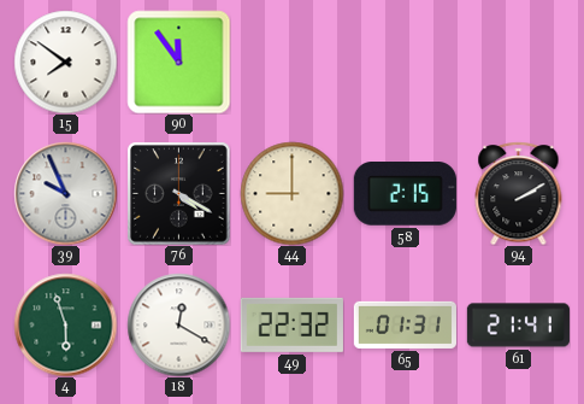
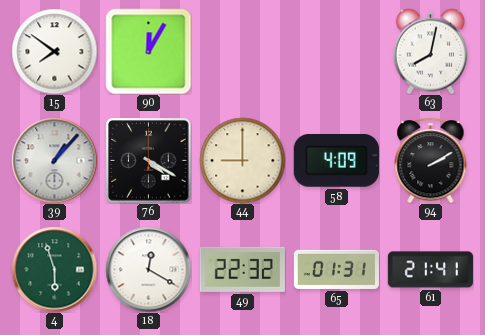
90: 11:54 -> 12:05 (148, 51)
63: none -> 8:02 (431, 51)
39: 9:56 -> 1:07 (54, 160)
58: 2:15 -> 4:09 (336, 161)
